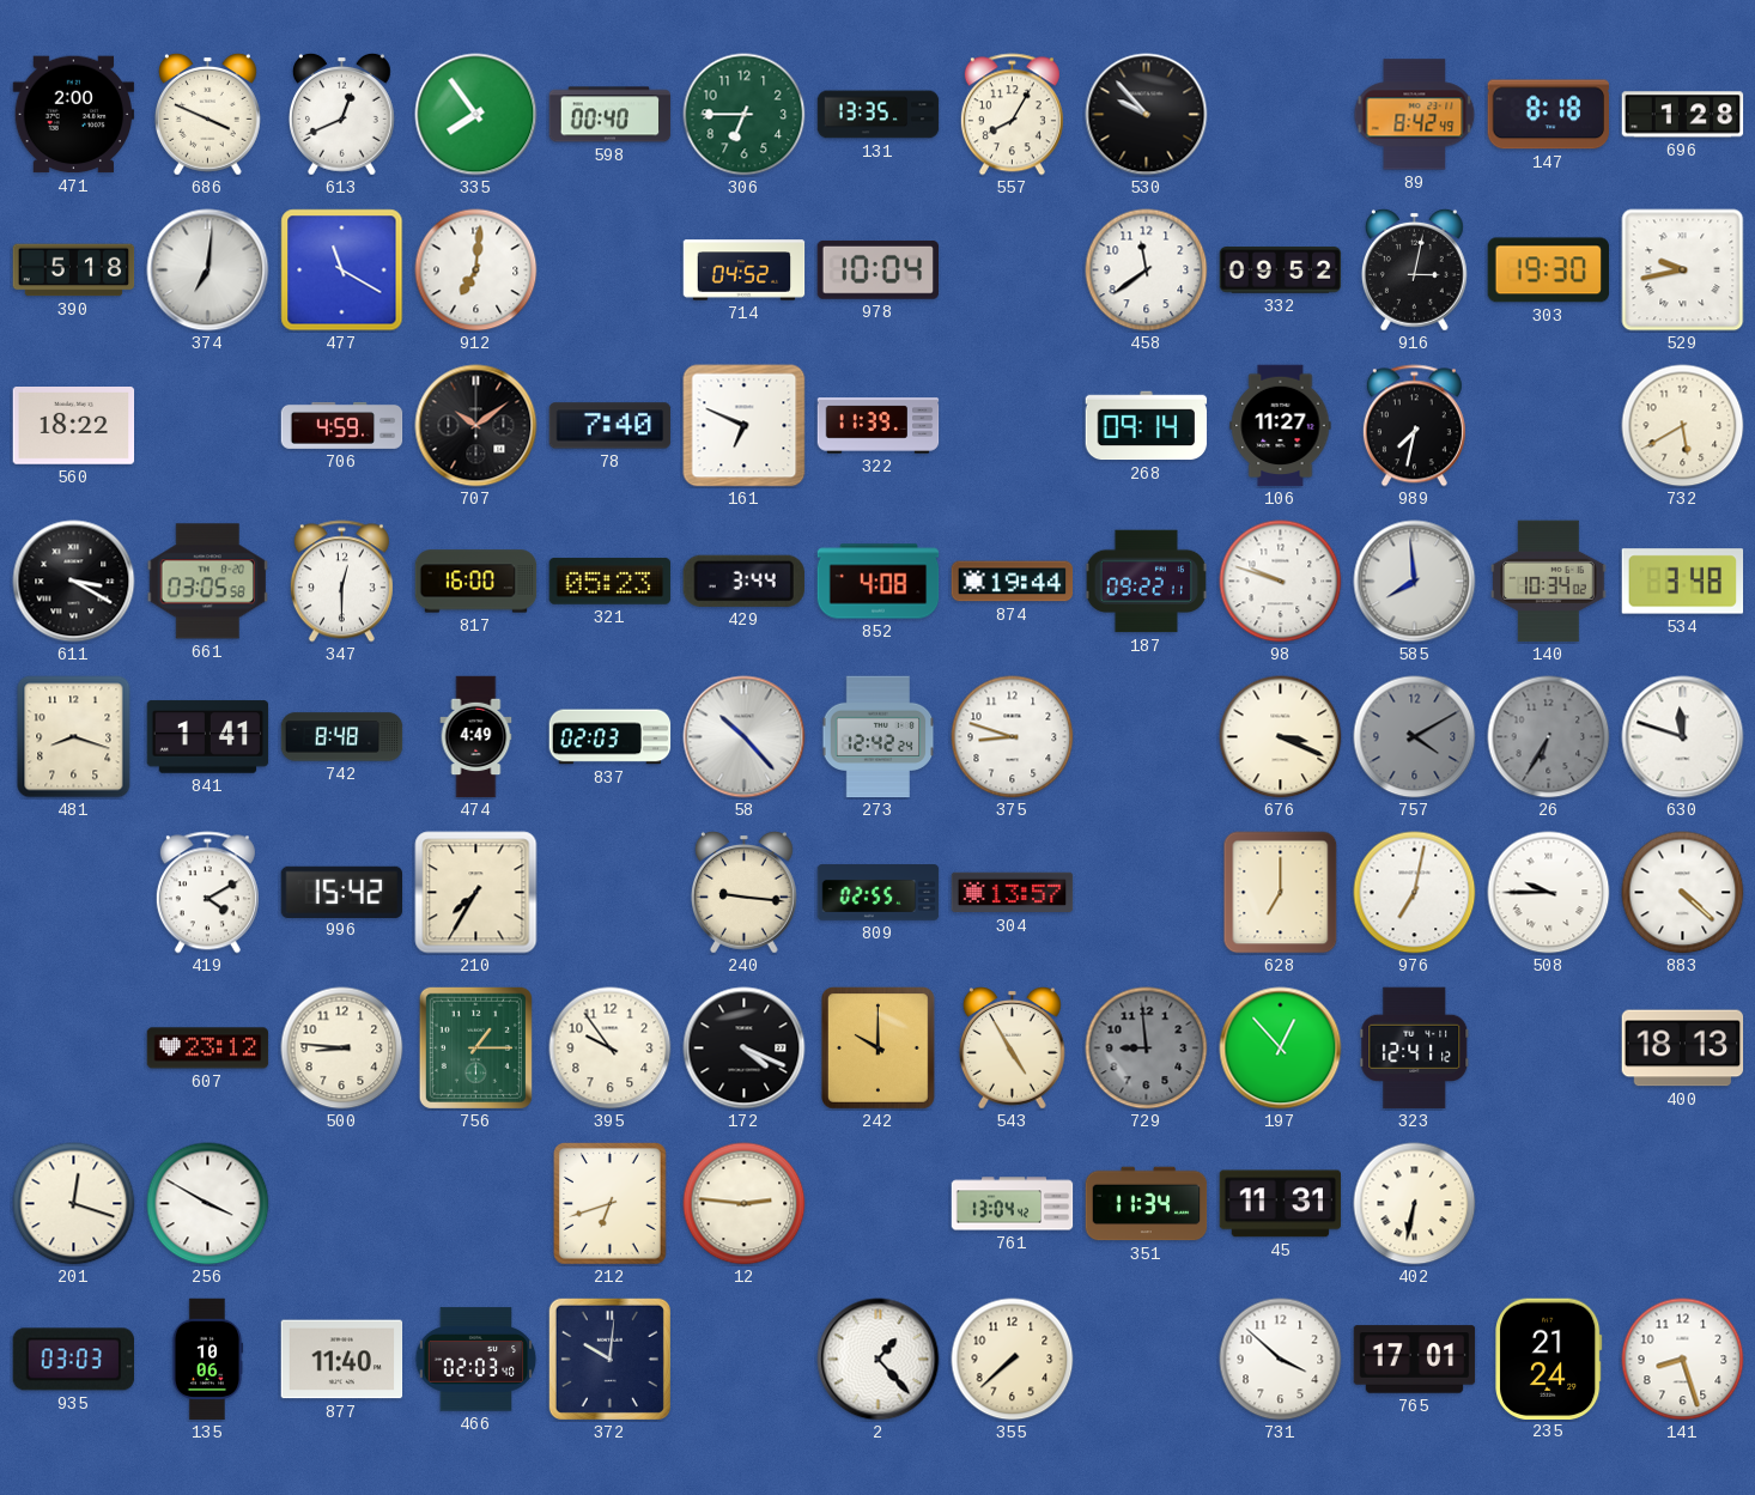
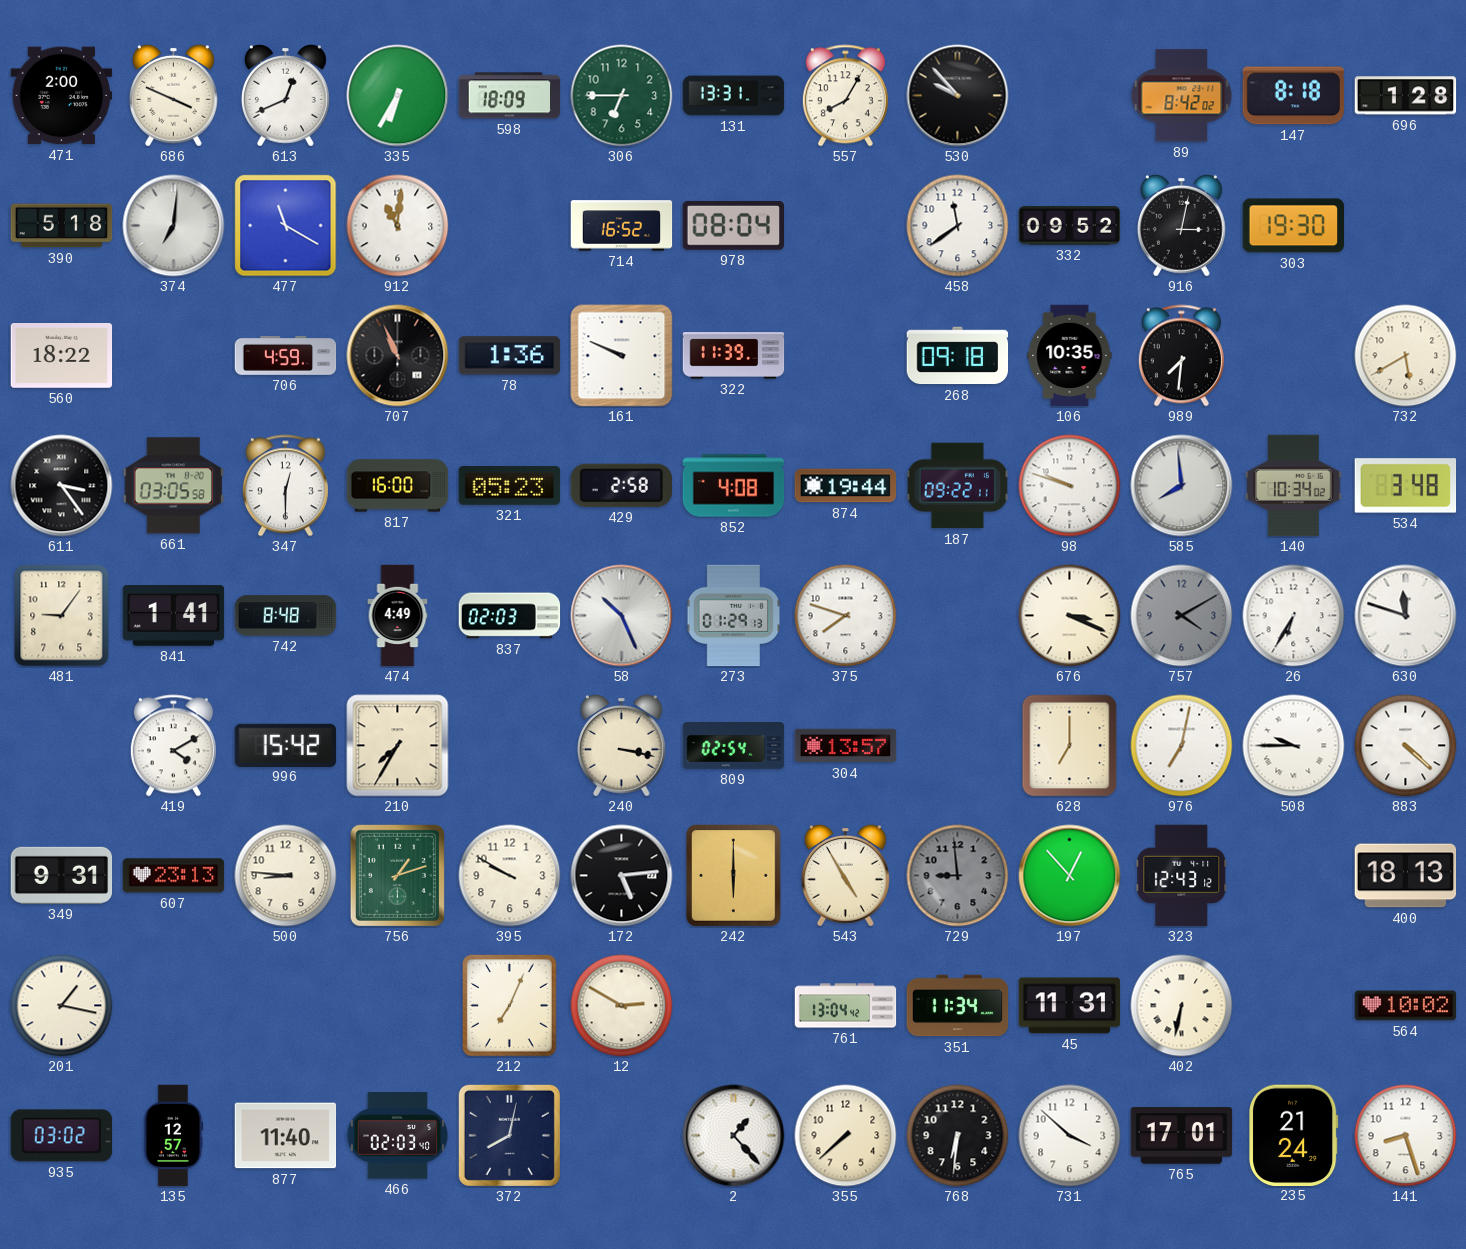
335: 7:54 -> 6:35 (398, 96)
598: 00:40 -> 18:09 (510, 96)
131: 13:35 -> 13:31 (734, 96)
89: 8:42:49 -> 8:42:02 (1182, 96)
912: 7:01 -> 11:01 (398, 226)
714: 04:52 -> 16:52 (622, 226)
978: 10:04 -> 08:04 (734, 225)
529: 9:43 -> none (1683, 271)
707: 10:09 -> 10:56 (398, 356)
78: 7:40 -> 1:36 (510, 356)
161: 6:49 -> 9:49 (622, 356)
268: 09:14 -> 09:18 (958, 356)
106: 11:27 -> 10:35 (1070, 356)
989: 7:32 -> 7:31 (1181, 356)
611: 3:20 -> 3:24 (62, 486)
429: 3:44 -> 2:58 (621, 485)
481: 8:18 -> 9:06 (62, 616)
58: 10:23 -> 10:26 (622, 616)
273: 12:42 -> 01:29 (734, 616)
375: 8:48 -> 7:48 (846, 616)
26 dial: grey -> white (1294, 616)
240: 9:16 -> 3:17 (622, 745)
809: 02:55 -> 02:54 (734, 746)
349: none -> 9:31 (62, 875)
607: 23:12 -> 23:13 (174, 876)
756: 1:15 -> 1:12 (397, 875)
395: 9:54 -> 9:50 (510, 876)
172: 4:19 -> 5:14 (622, 876)
242: 10:00 -> 6:00 (734, 876)
323: 12:41 -> 12:43 (1182, 876)
201: 12:18 -> 1:17 (62, 1006)
256: 3:50 -> none (208, 1204)
212: 6:42 -> 7:04 (510, 1006)
12: 2:46 -> 2:50 (622, 1006)
564: none -> 10:02 (1406, 1006)
935: 03:03 -> 03:02 (62, 1136)
135: 10:06 -> 12:57 (173, 1136)
372: 10:01 -> 8:02 (509, 1135)
768: none -> 6:31 (958, 1136)
